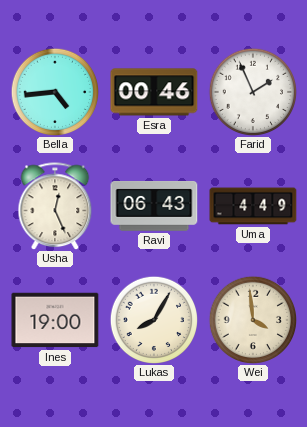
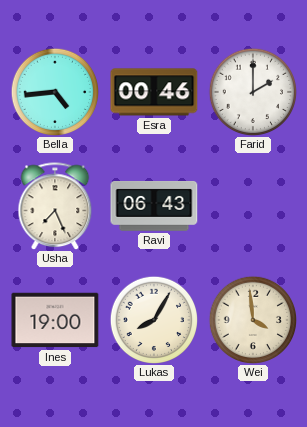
Farid: 1:56 -> 2:00 (252, 91)
Usha: 12:26 -> 7:26 (55, 206)
Uma: 4:49 -> none (253, 206)
